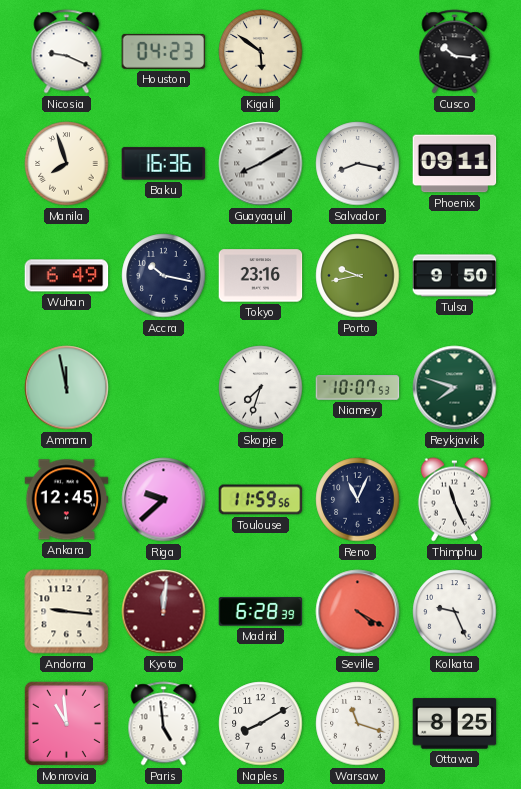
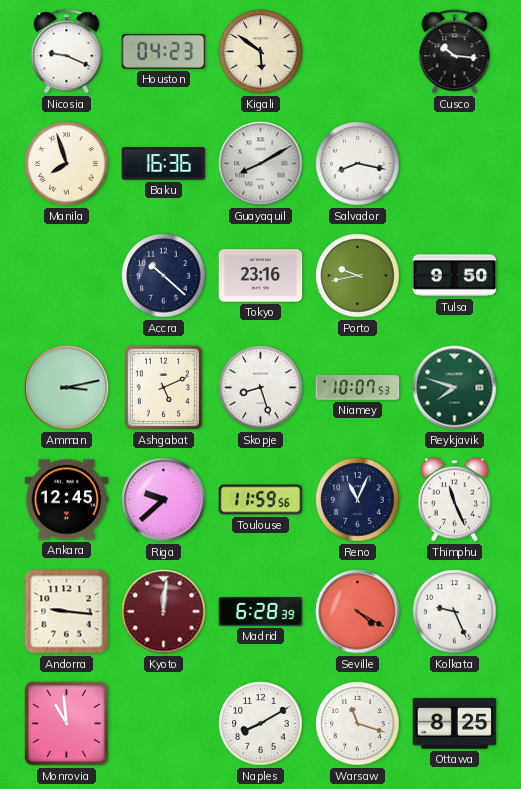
Phoenix: 09:11 -> none (455, 164)
Wuhan: 6:49 -> none (67, 276)
Accra: 10:17 -> 10:22 (164, 276)
Amman: 11:58 -> 3:13 (67, 388)
Ashgabat: none -> 5:11 (163, 387)
Skopje: 7:33 -> 8:27 (261, 388)
Paris: 4:59 -> none (164, 724)
